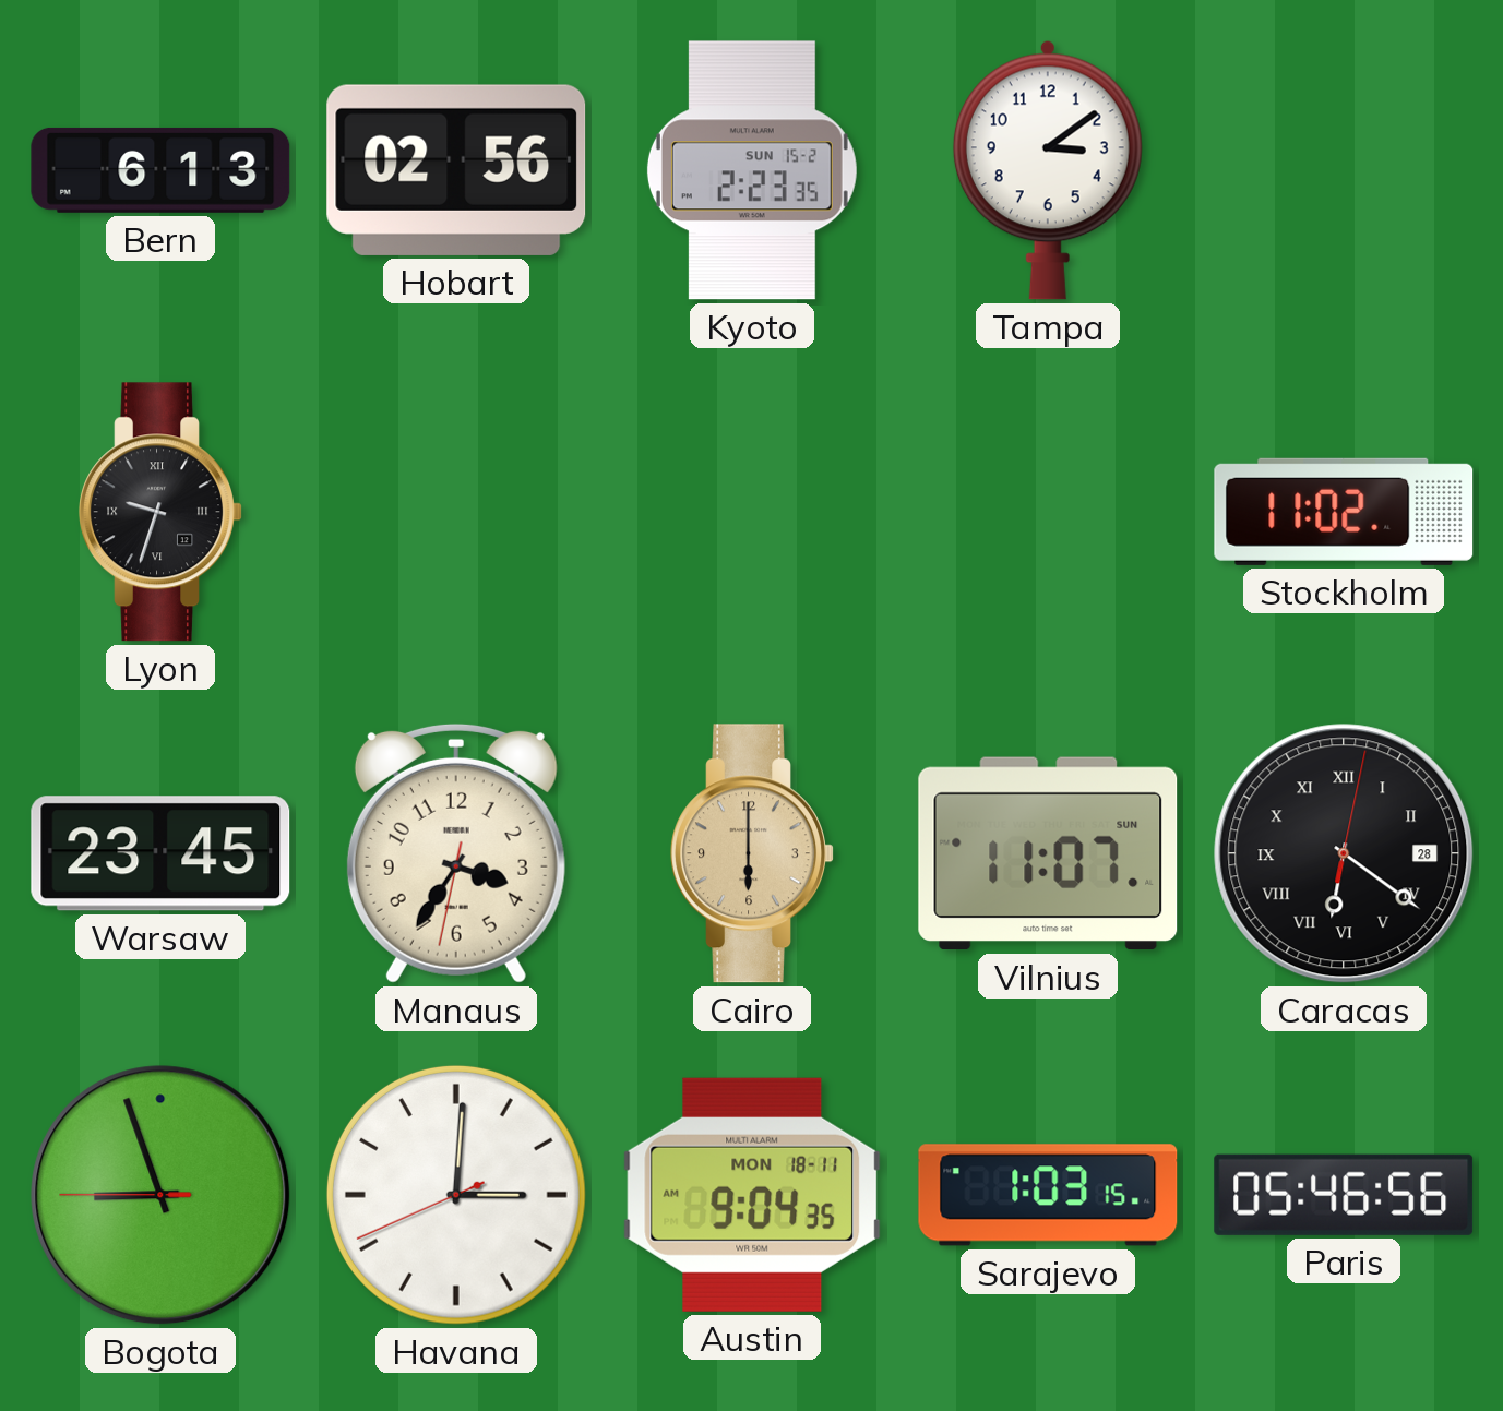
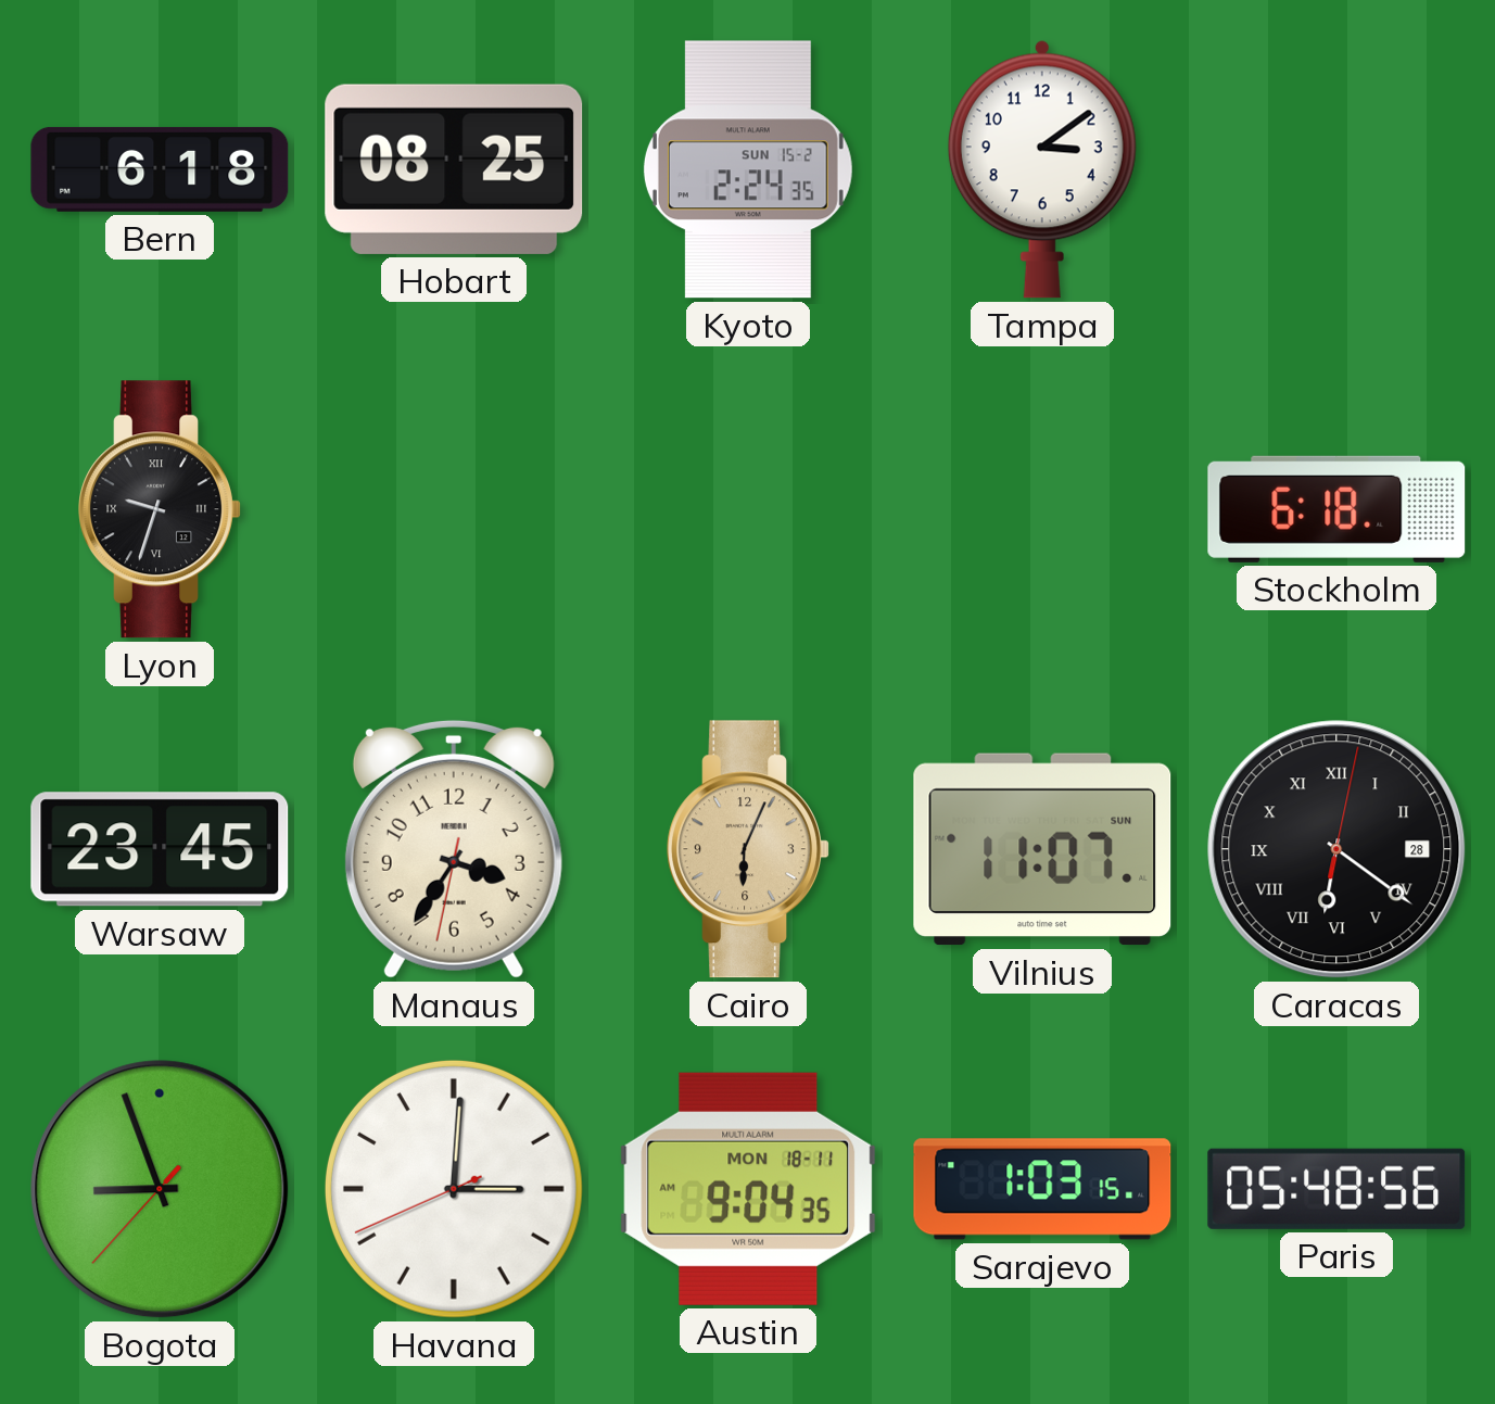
Bern: 6:13 -> 6:18 (160, 169)
Hobart: 02:56 -> 08:25 (454, 169)
Kyoto: 2:23 -> 2:24 (748, 169)
Stockholm: 11:02 -> 6:18 (1336, 509)
Cairo: 6:00 -> 6:04 (748, 849)
Bogota: 8:56:45 -> 8:56:37 (160, 1189)
Paris: 05:46 -> 05:48 (1336, 1189)
